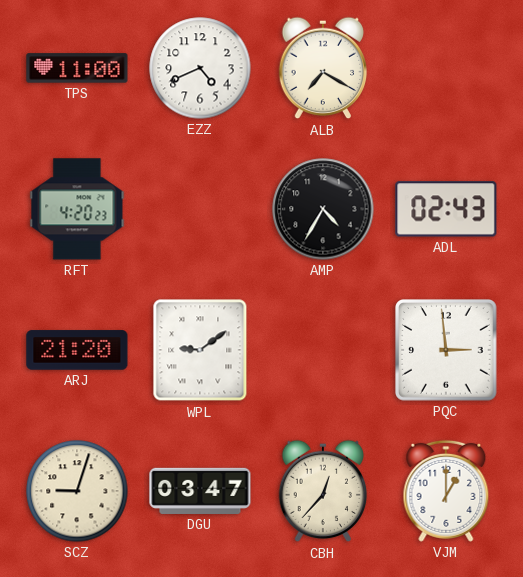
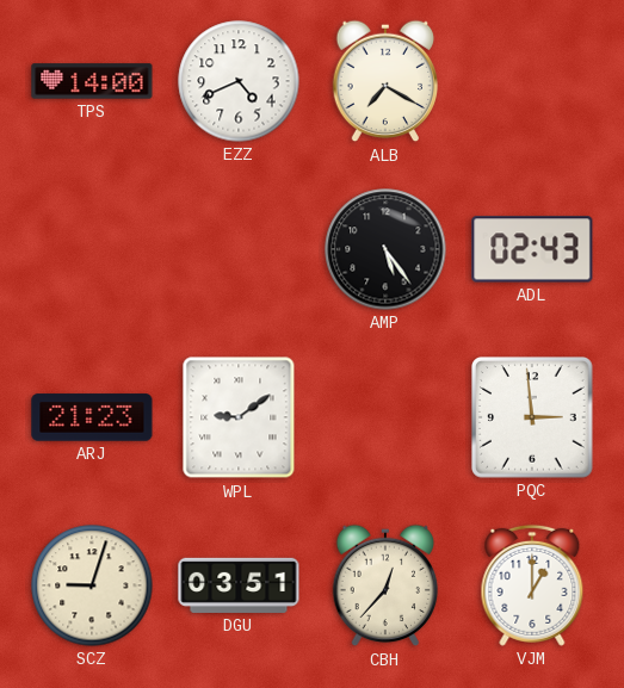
TPS: 11:00 -> 14:00 (92, 81)
RFT: 4:20 -> none (77, 209)
AMP: 4:35 -> 5:24 (385, 249)
ARJ: 21:20 -> 21:23 (92, 417)
DGU: 03:47 -> 03:51 (239, 585)
